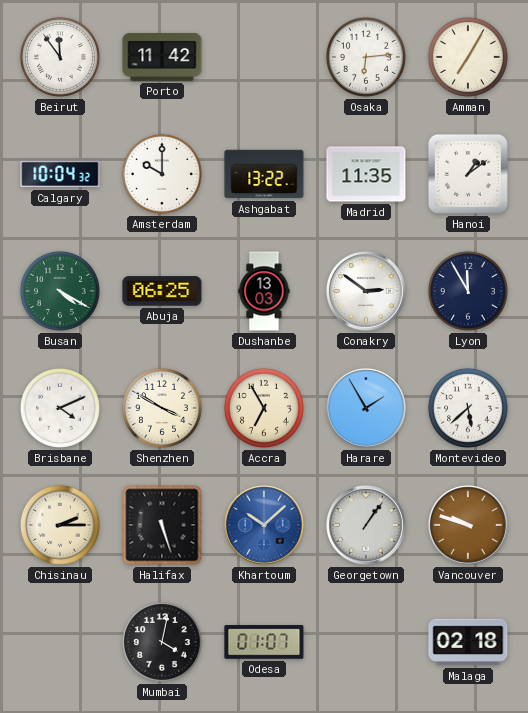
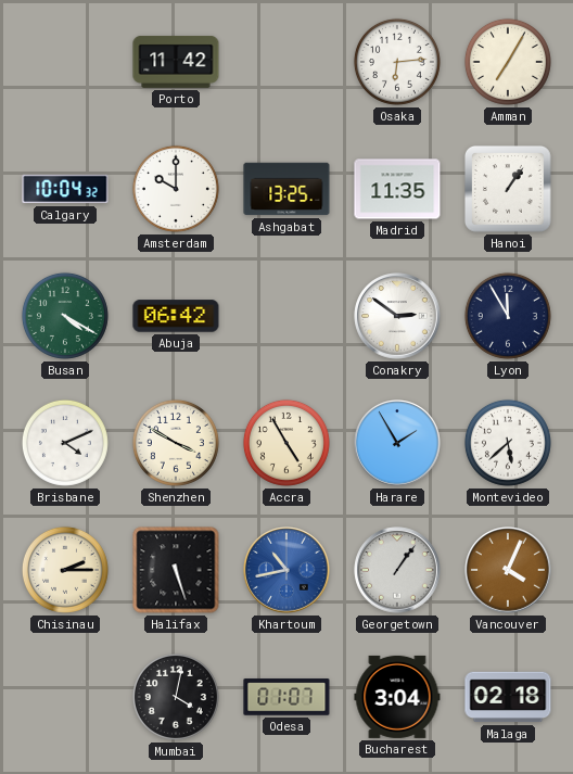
Beirut: 11:54 -> none (60, 57)
Ashgabat: 13:22 -> 13:25 (286, 189)
Hanoi: 1:09 -> 1:06 (508, 189)
Abuja: 06:25 -> 06:42 (176, 316)
Dushanbe: 13:03 -> none (264, 291)
Accra: 6:55 -> 4:55 (286, 443)
Khartoum: 10:08 -> 10:43 (286, 570)
Vancouver: 9:48 -> 4:04 (508, 570)
Bucharest: none -> 3:04 (397, 697)
